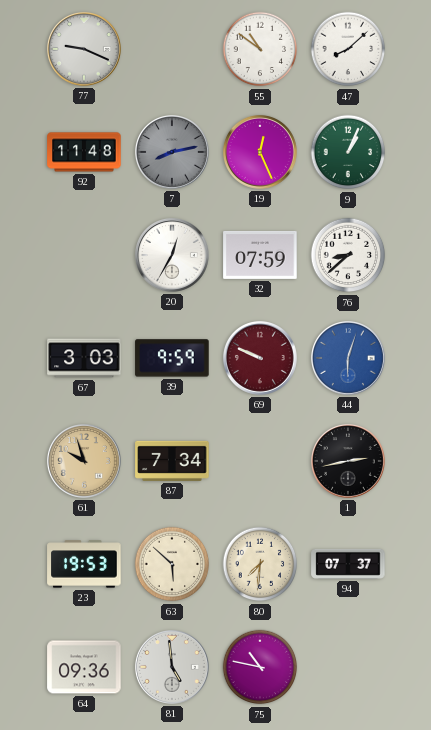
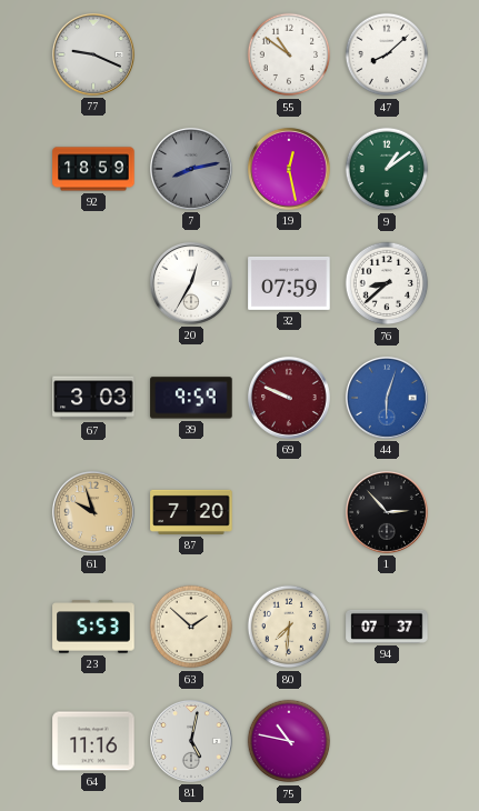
92: 11:48 -> 18:59 (93, 169)
19: 12:26 -> 12:28 (289, 169)
9: 1:04 -> 1:09 (387, 169)
87: 7:34 -> 7:20 (191, 512)
1: 2:43 -> 2:53 (387, 512)
23: 19:53 -> 5:53 (93, 627)
63: 5:52 -> 1:52 (191, 627)
64: 09:36 -> 11:16 (93, 741)
81: 4:59 -> 5:02 (191, 741)
